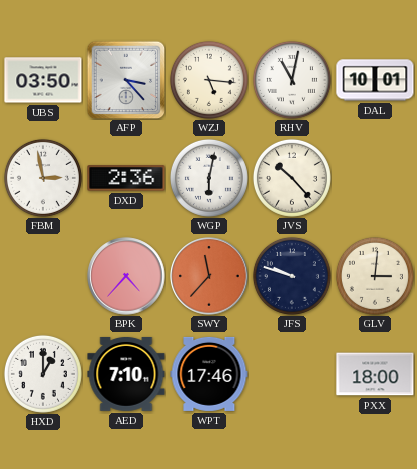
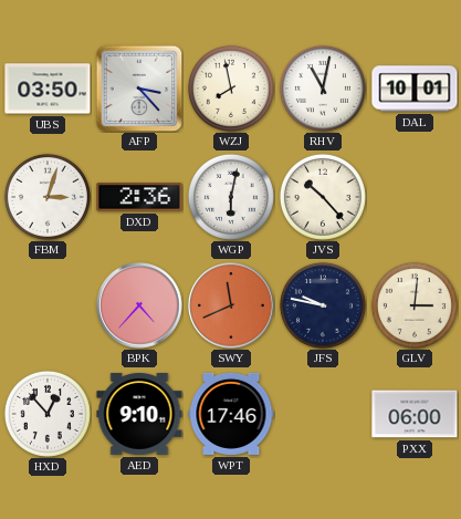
WZJ: 5:16 -> 7:58 (231, 89)
FBM: 2:58 -> 3:03 (48, 197)
SWY: 11:37 -> 11:41 (231, 305)
JFS: 9:48 -> 9:47 (323, 305)
HXD: 1:00 -> 12:53 (48, 414)
AED: 7:10 -> 9:10 (139, 414)
PXX: 18:00 -> 06:00 (415, 414)
